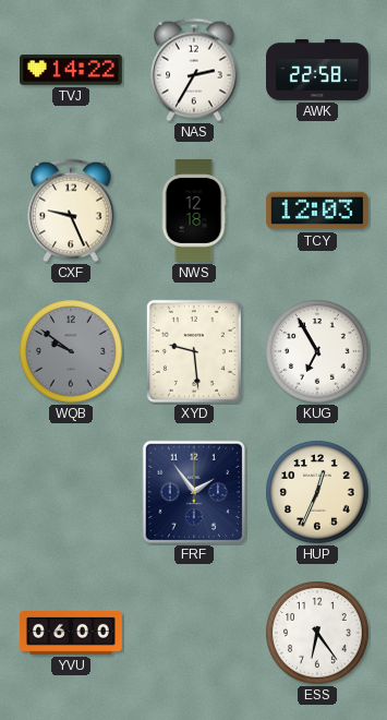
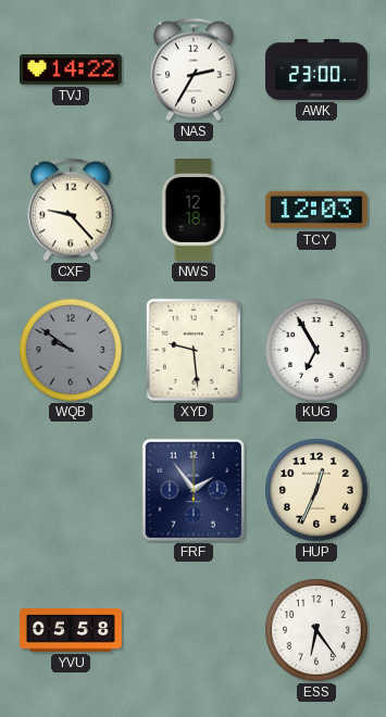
AWK: 22:58 -> 23:00 (317, 70)
CXF: 9:26 -> 9:23 (71, 210)
YVU: 06:00 -> 05:58 (72, 630)
